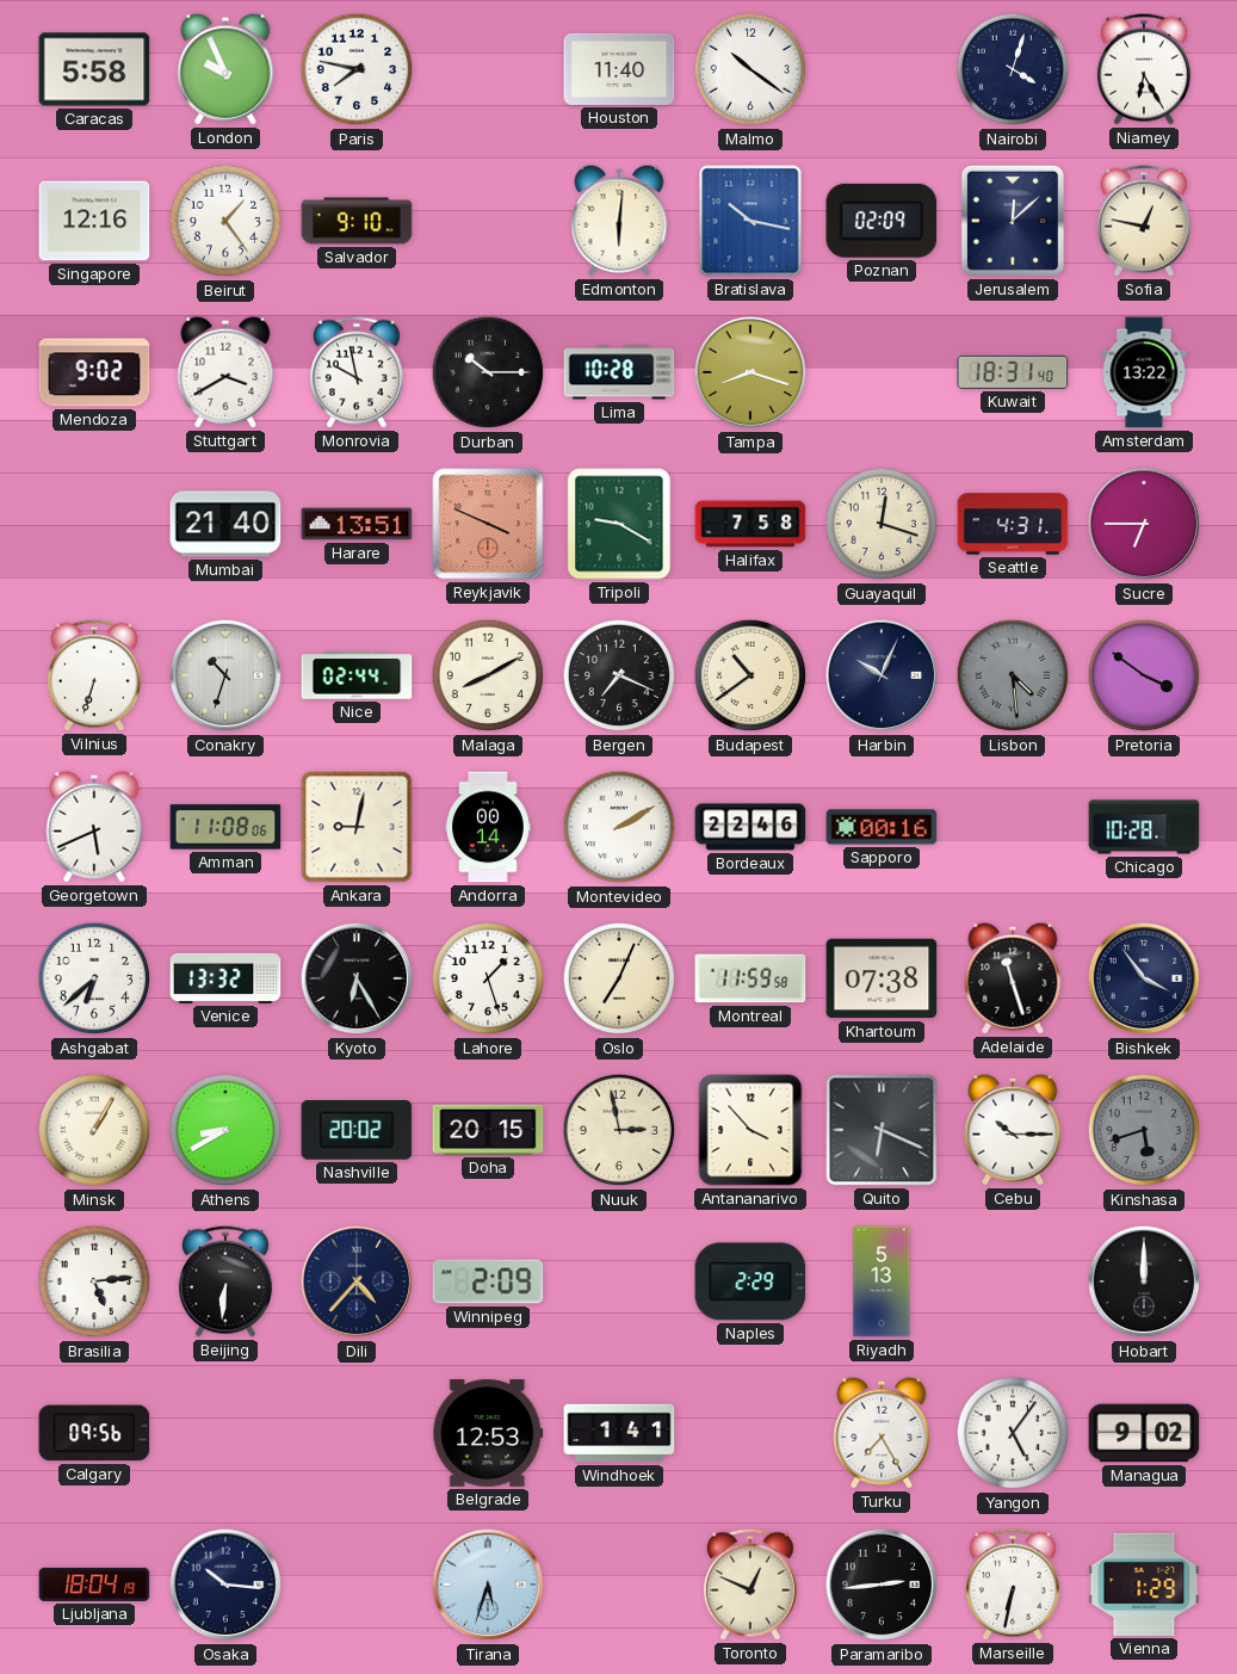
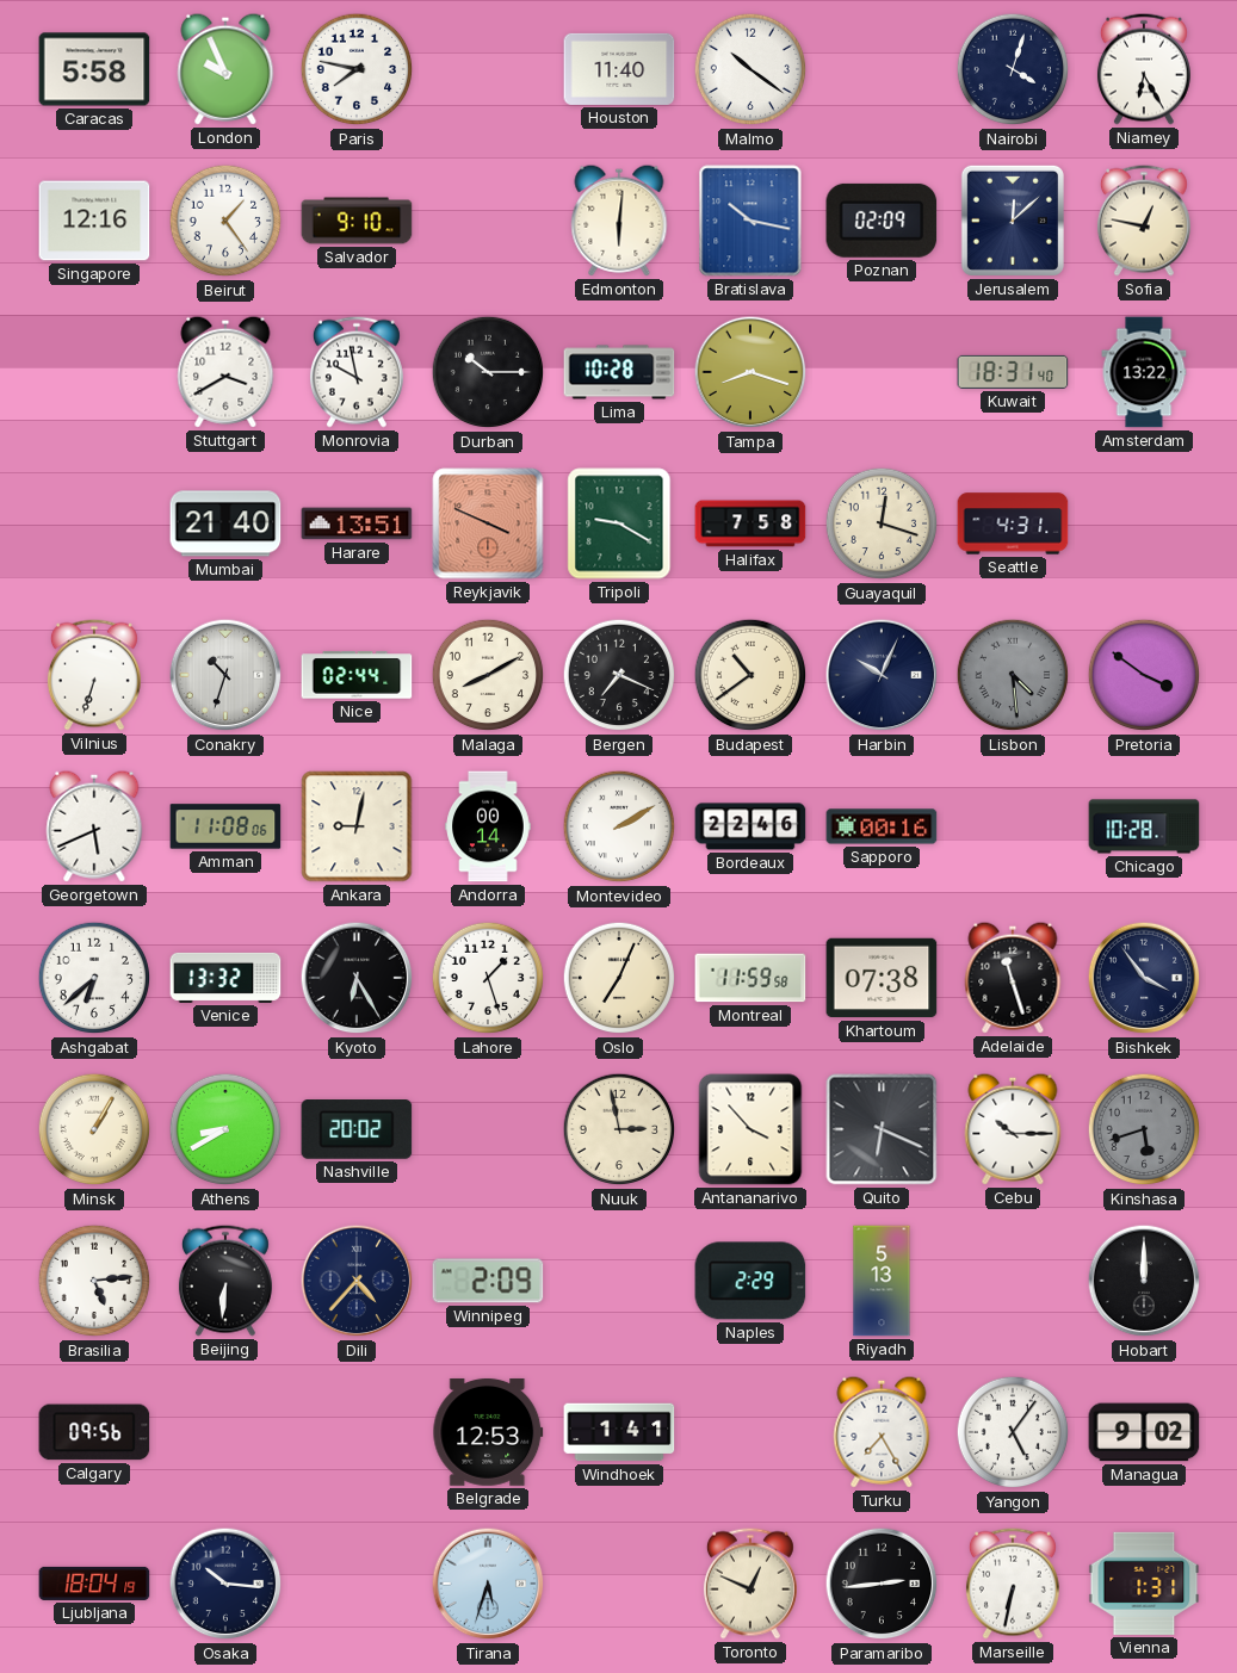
Mendoza: 9:02 -> none (94, 372)
Sucre: 6:45 -> none (1144, 524)
Doha: 20:15 -> none (488, 1130)
Vienna: 1:29 -> 1:31 (1144, 1584)
